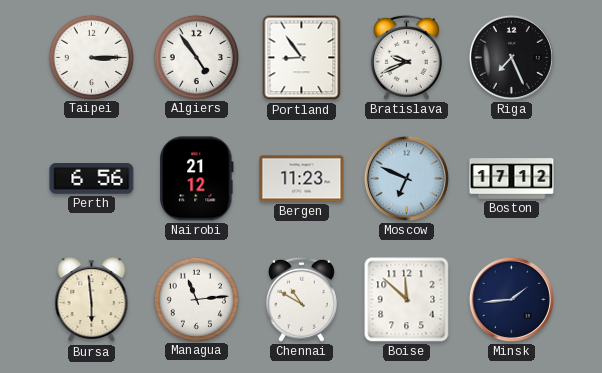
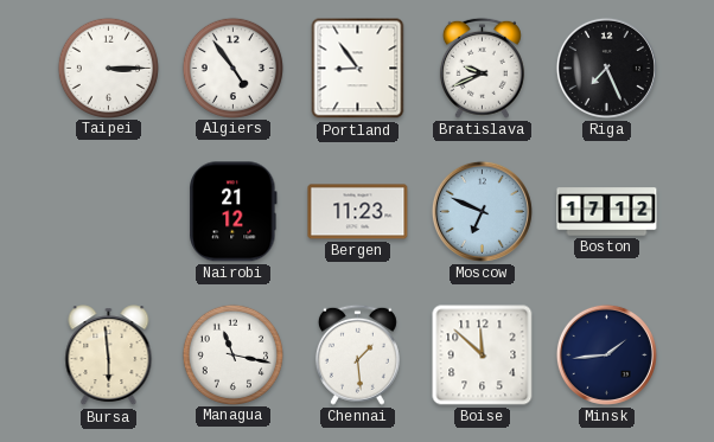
Perth: 6:56 -> none (92, 179)
Managua: 11:14 -> 11:17 (232, 354)
Chennai: 10:50 -> 1:29 (357, 354)
